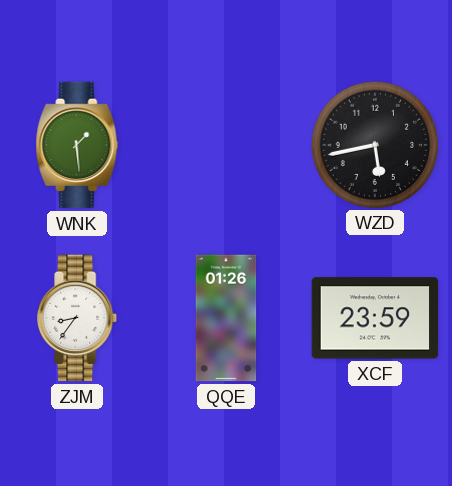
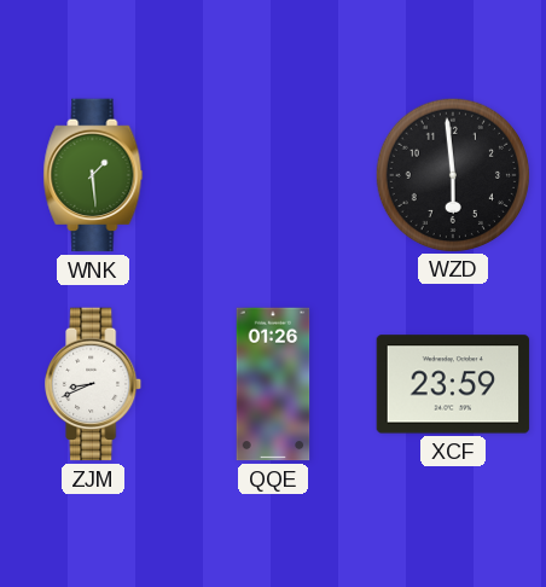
WZD: 5:43 -> 5:59 (452, 174)
ZJM: 8:36 -> 8:41 (94, 384)
